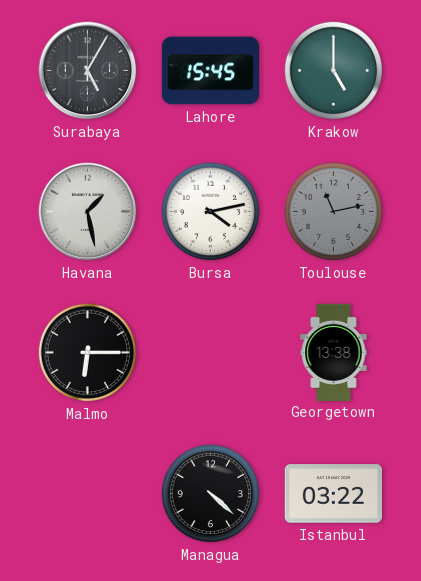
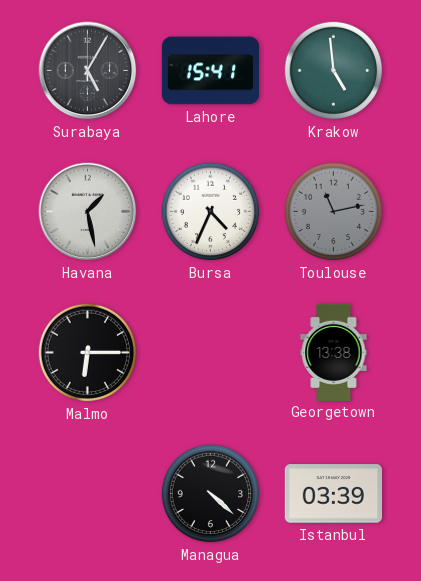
Lahore: 15:45 -> 15:41 (210, 71)
Krakow: 5:00 -> 4:59 (334, 71)
Bursa: 4:13 -> 4:34 (211, 212)
Istanbul: 03:22 -> 03:39 (333, 494)
